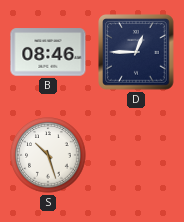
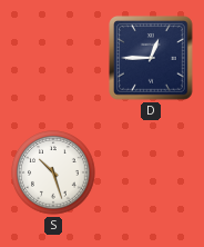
B: 08:46 -> none (48, 52)
